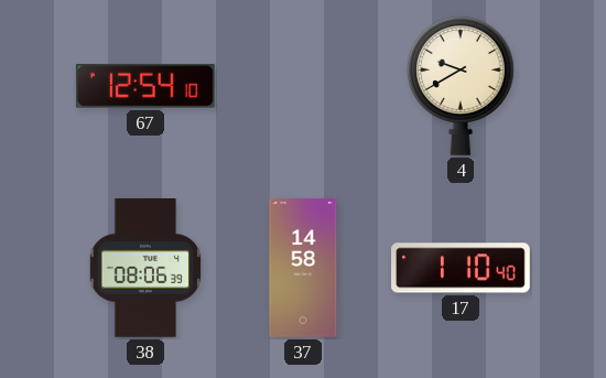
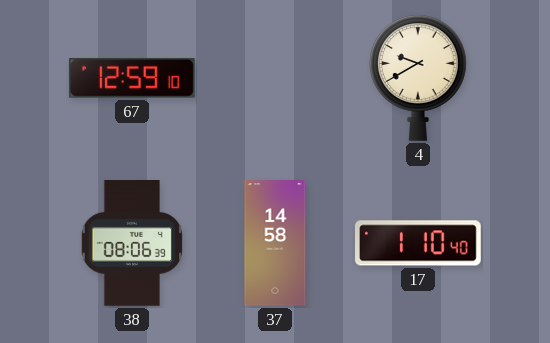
67: 12:54 -> 12:59 (132, 78)
